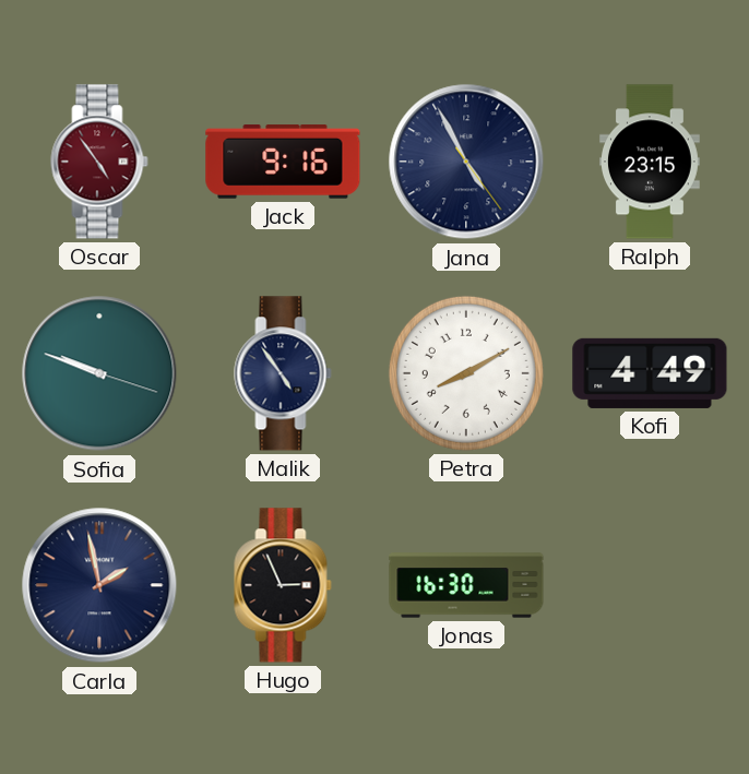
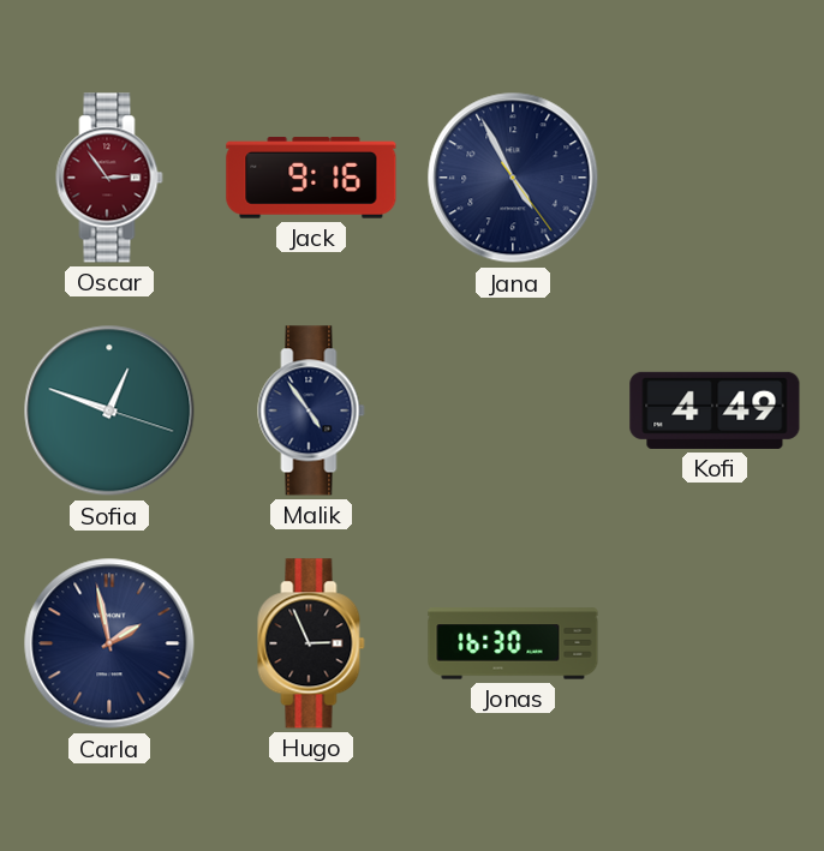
Oscar: 4:54 -> 2:54 (109, 178)
Ralph: 23:15 -> none (650, 162)
Sofia: 9:48 -> 12:48 (109, 410)
Petra: 8:10 -> none (466, 373)
